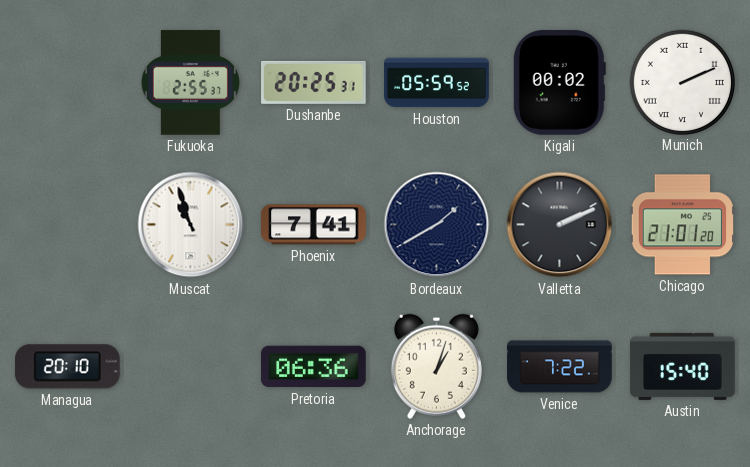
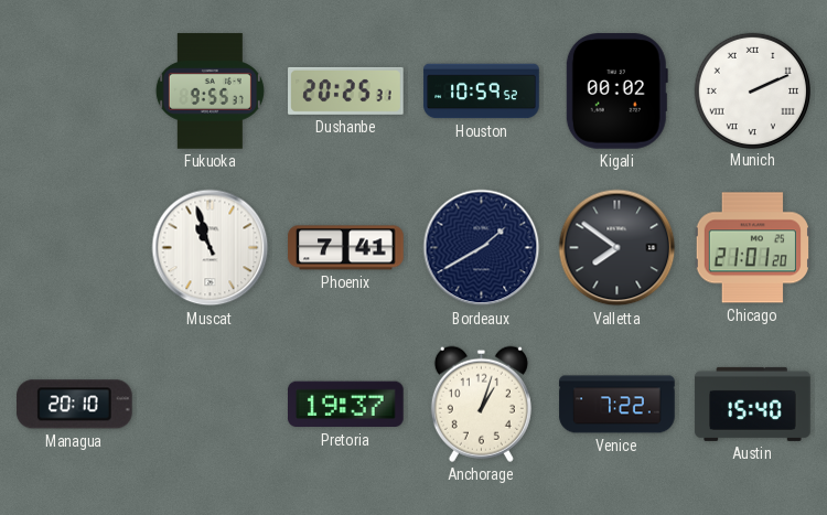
Fukuoka: 2:55 -> 9:55 (210, 92)
Houston: 05:59 -> 10:59 (482, 92)
Valletta: 2:11 -> 7:51 (617, 248)
Pretoria: 06:36 -> 19:37 (346, 405)
